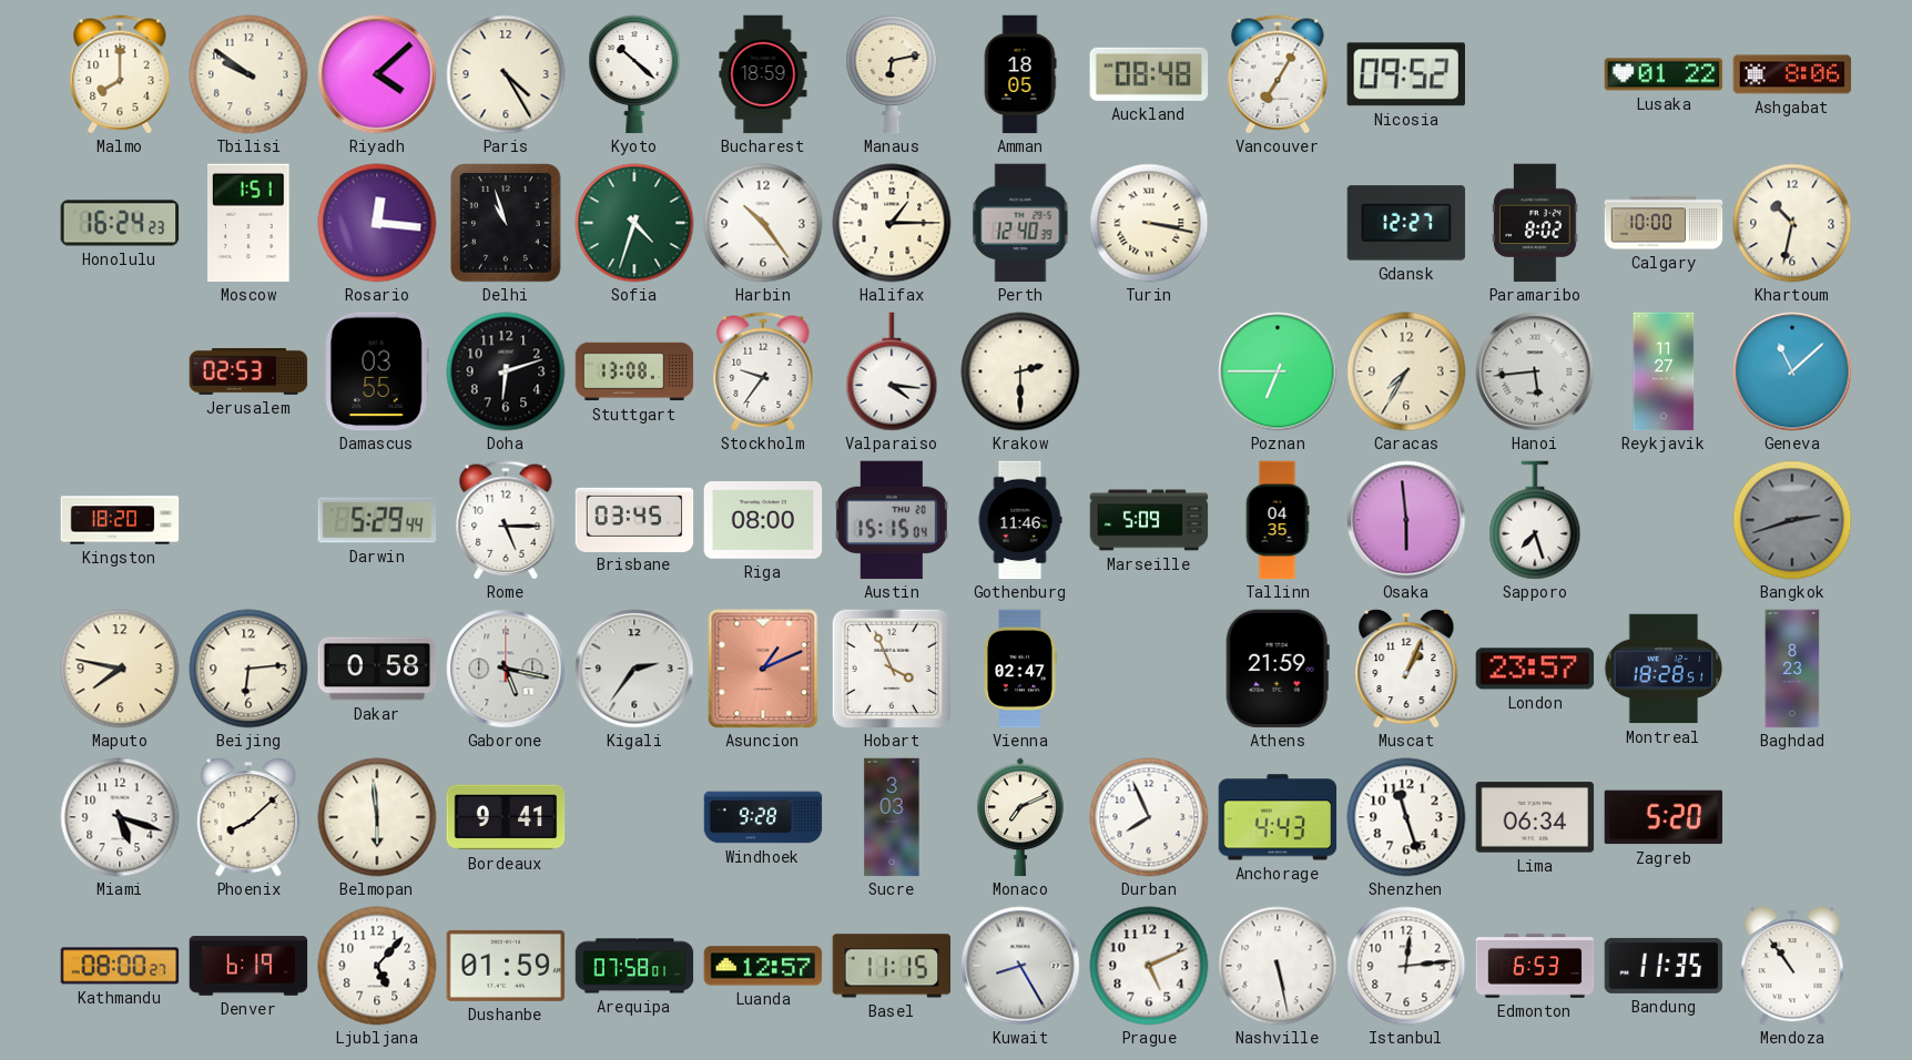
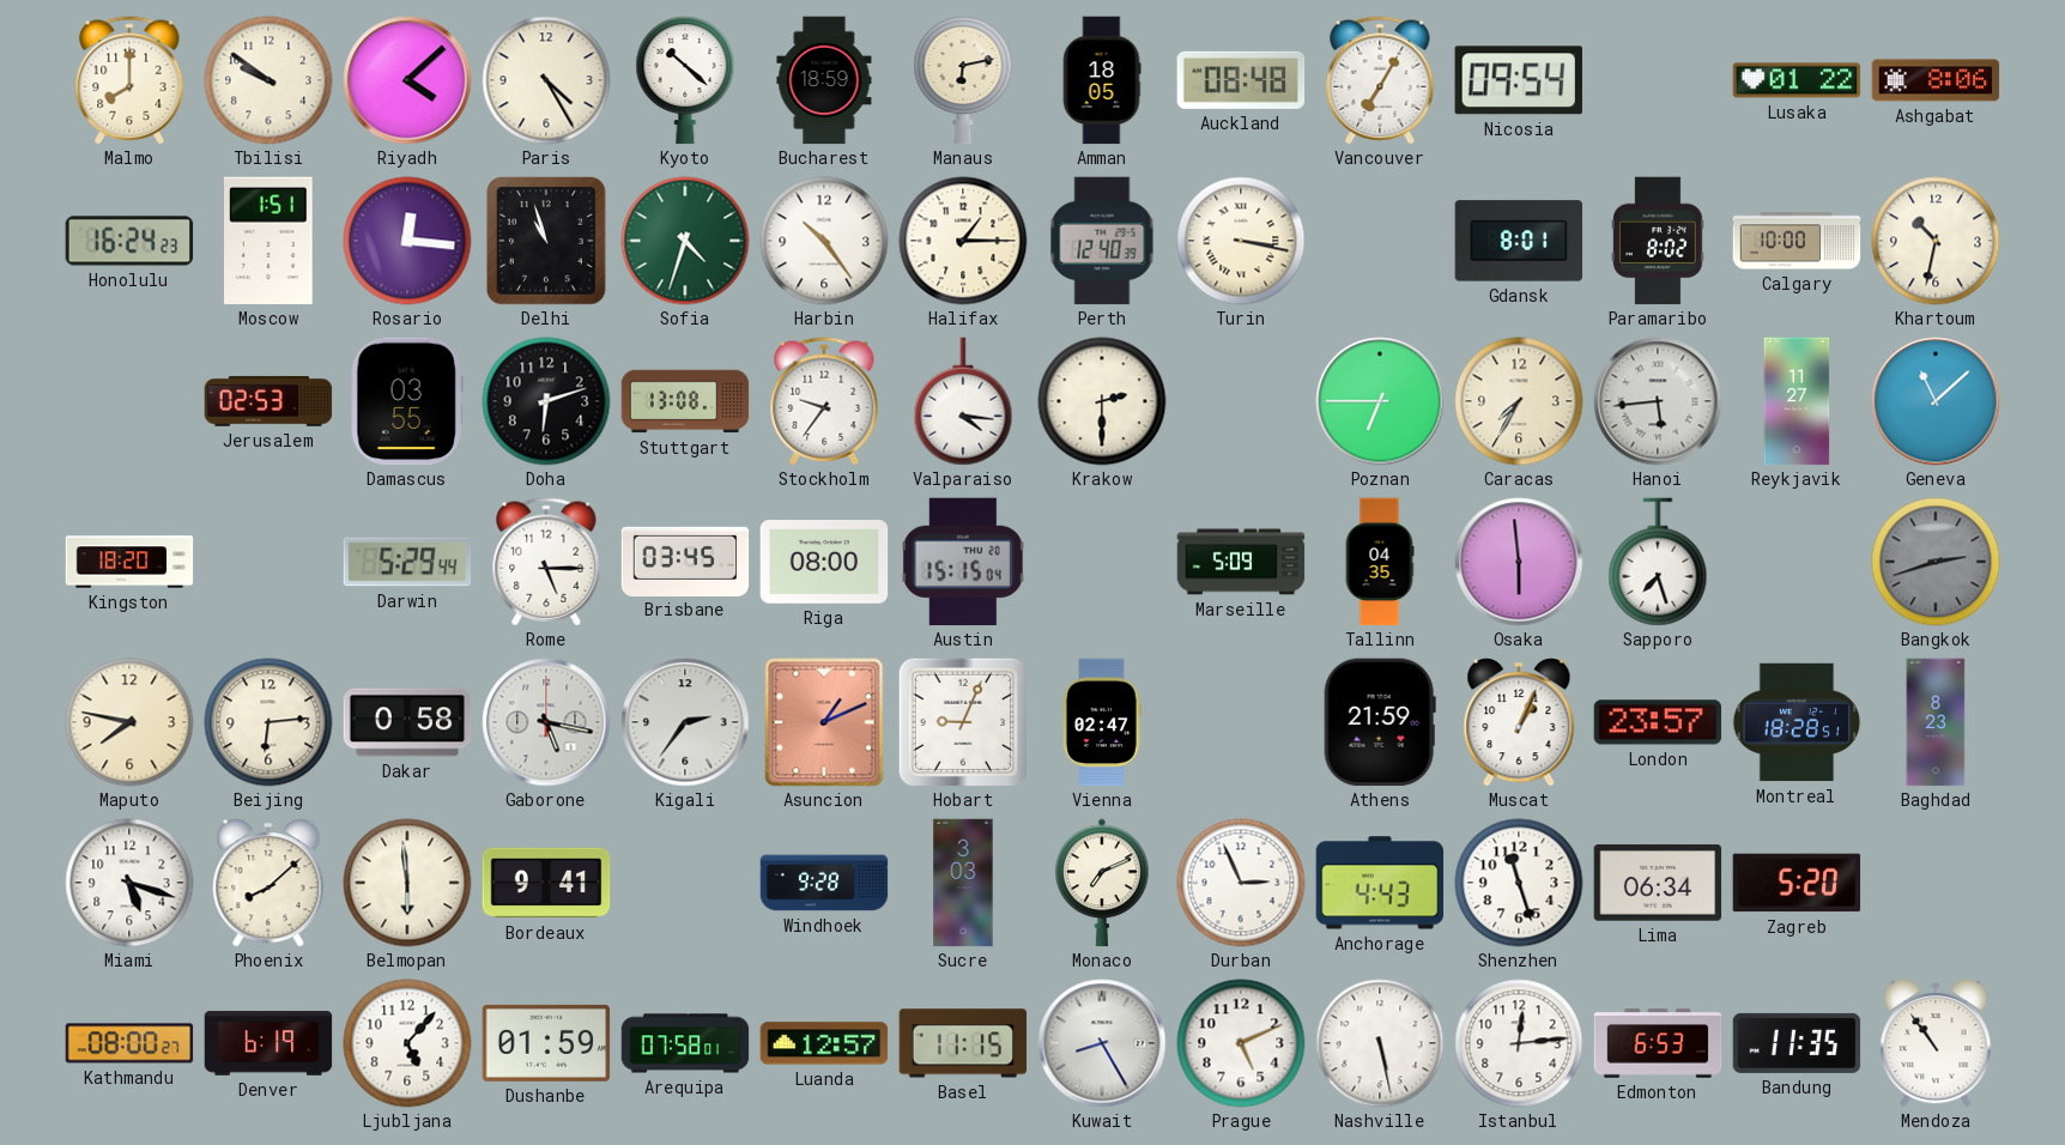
Nicosia: 09:52 -> 09:54 (1519, 80)
Gdansk: 12:27 -> 8:01 (1519, 241)
Gothenburg: 11:46 -> none (1020, 520)
Hobart: 3:56 -> 9:04 (962, 721)
Durban: 7:56 -> 2:56 (1241, 883)
